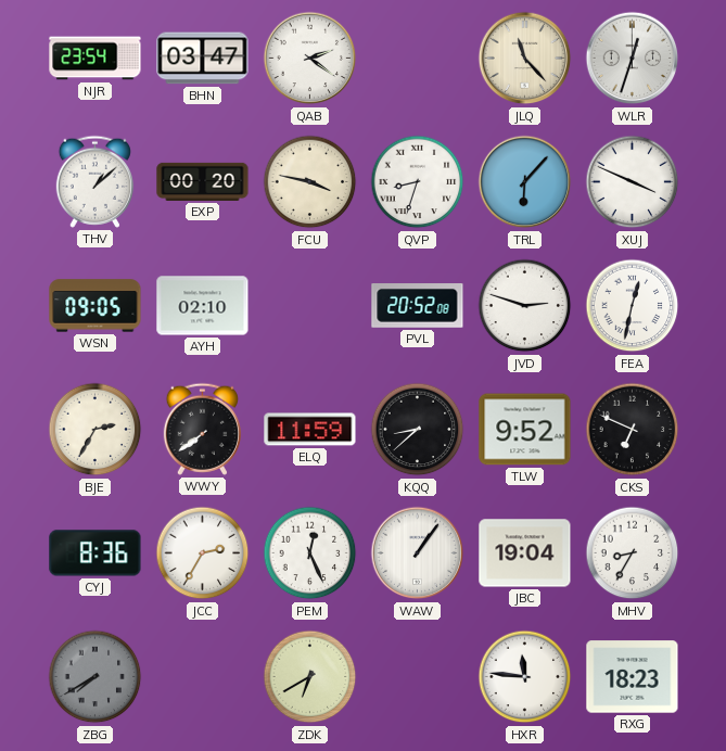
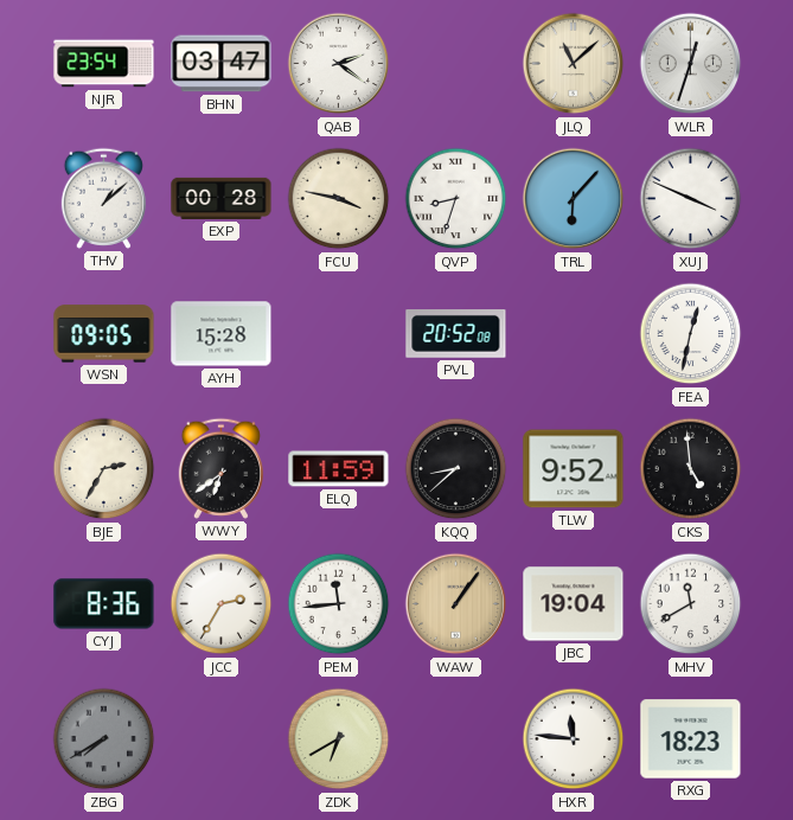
JLQ: 11:23 -> 11:08 (574, 64)
EXP: 00:20 -> 00:28 (222, 198)
AYH: 02:10 -> 15:28 (222, 334)
JVD: 2:48 -> none (525, 306)
WWY: 7:39 -> 6:39 (220, 468)
CKS: 6:49 -> 4:59 (691, 469)
PEM: 12:26 -> 11:44 (339, 604)
WAW dial: white -> champagne (456, 604)
MHV: 8:35 -> 11:40 (691, 604)
